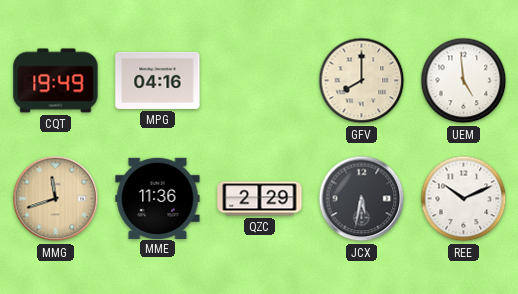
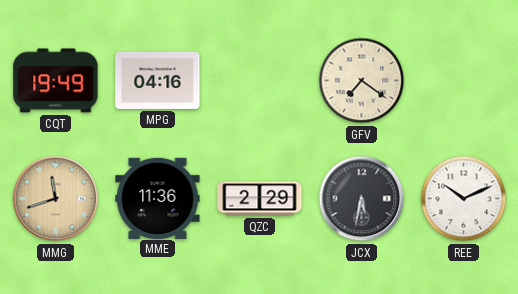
GFV: 8:00 -> 7:21 (362, 81)
UEM: 4:59 -> none (464, 81)
